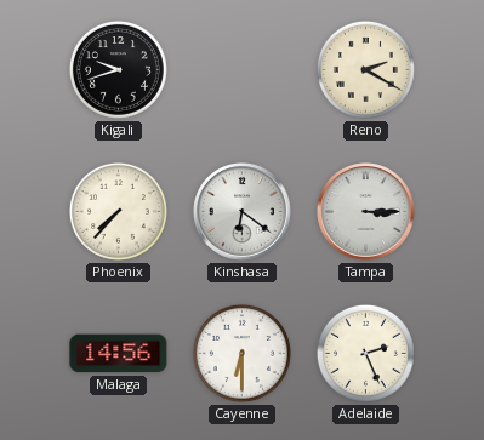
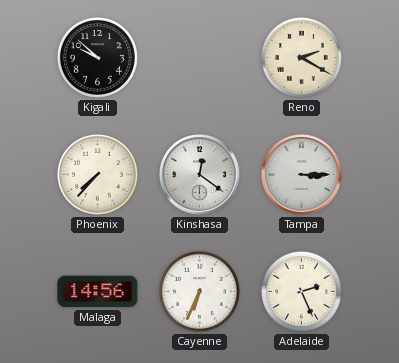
Kigali: 9:42 -> 9:52 (97, 57)
Kinshasa: 6:21 -> 12:21 (200, 175)
Cayenne: 6:30 -> 6:34 (199, 291)
